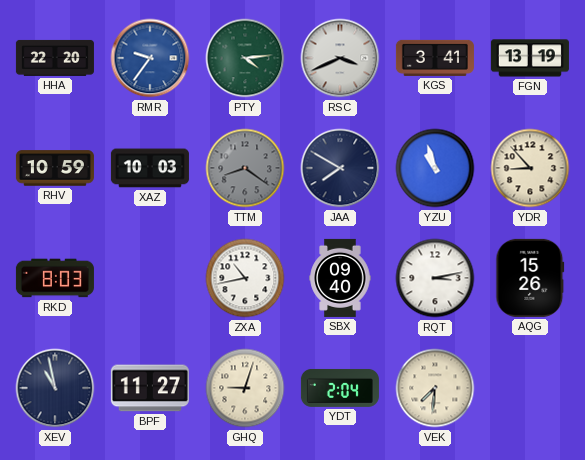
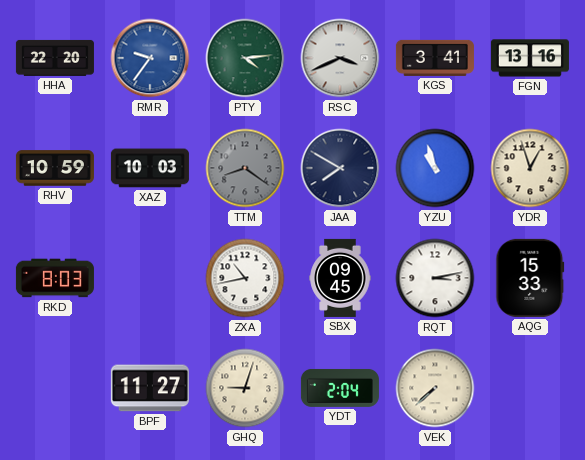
FGN: 13:19 -> 13:16 (530, 58)
YDR: 8:53 -> 12:57 (530, 168)
SBX: 09:40 -> 09:45 (340, 278)
AQG: 15:26 -> 15:33 (530, 278)
XEV: 10:58 -> none (55, 388)
VEK: 7:31 -> 7:38 (435, 388)
